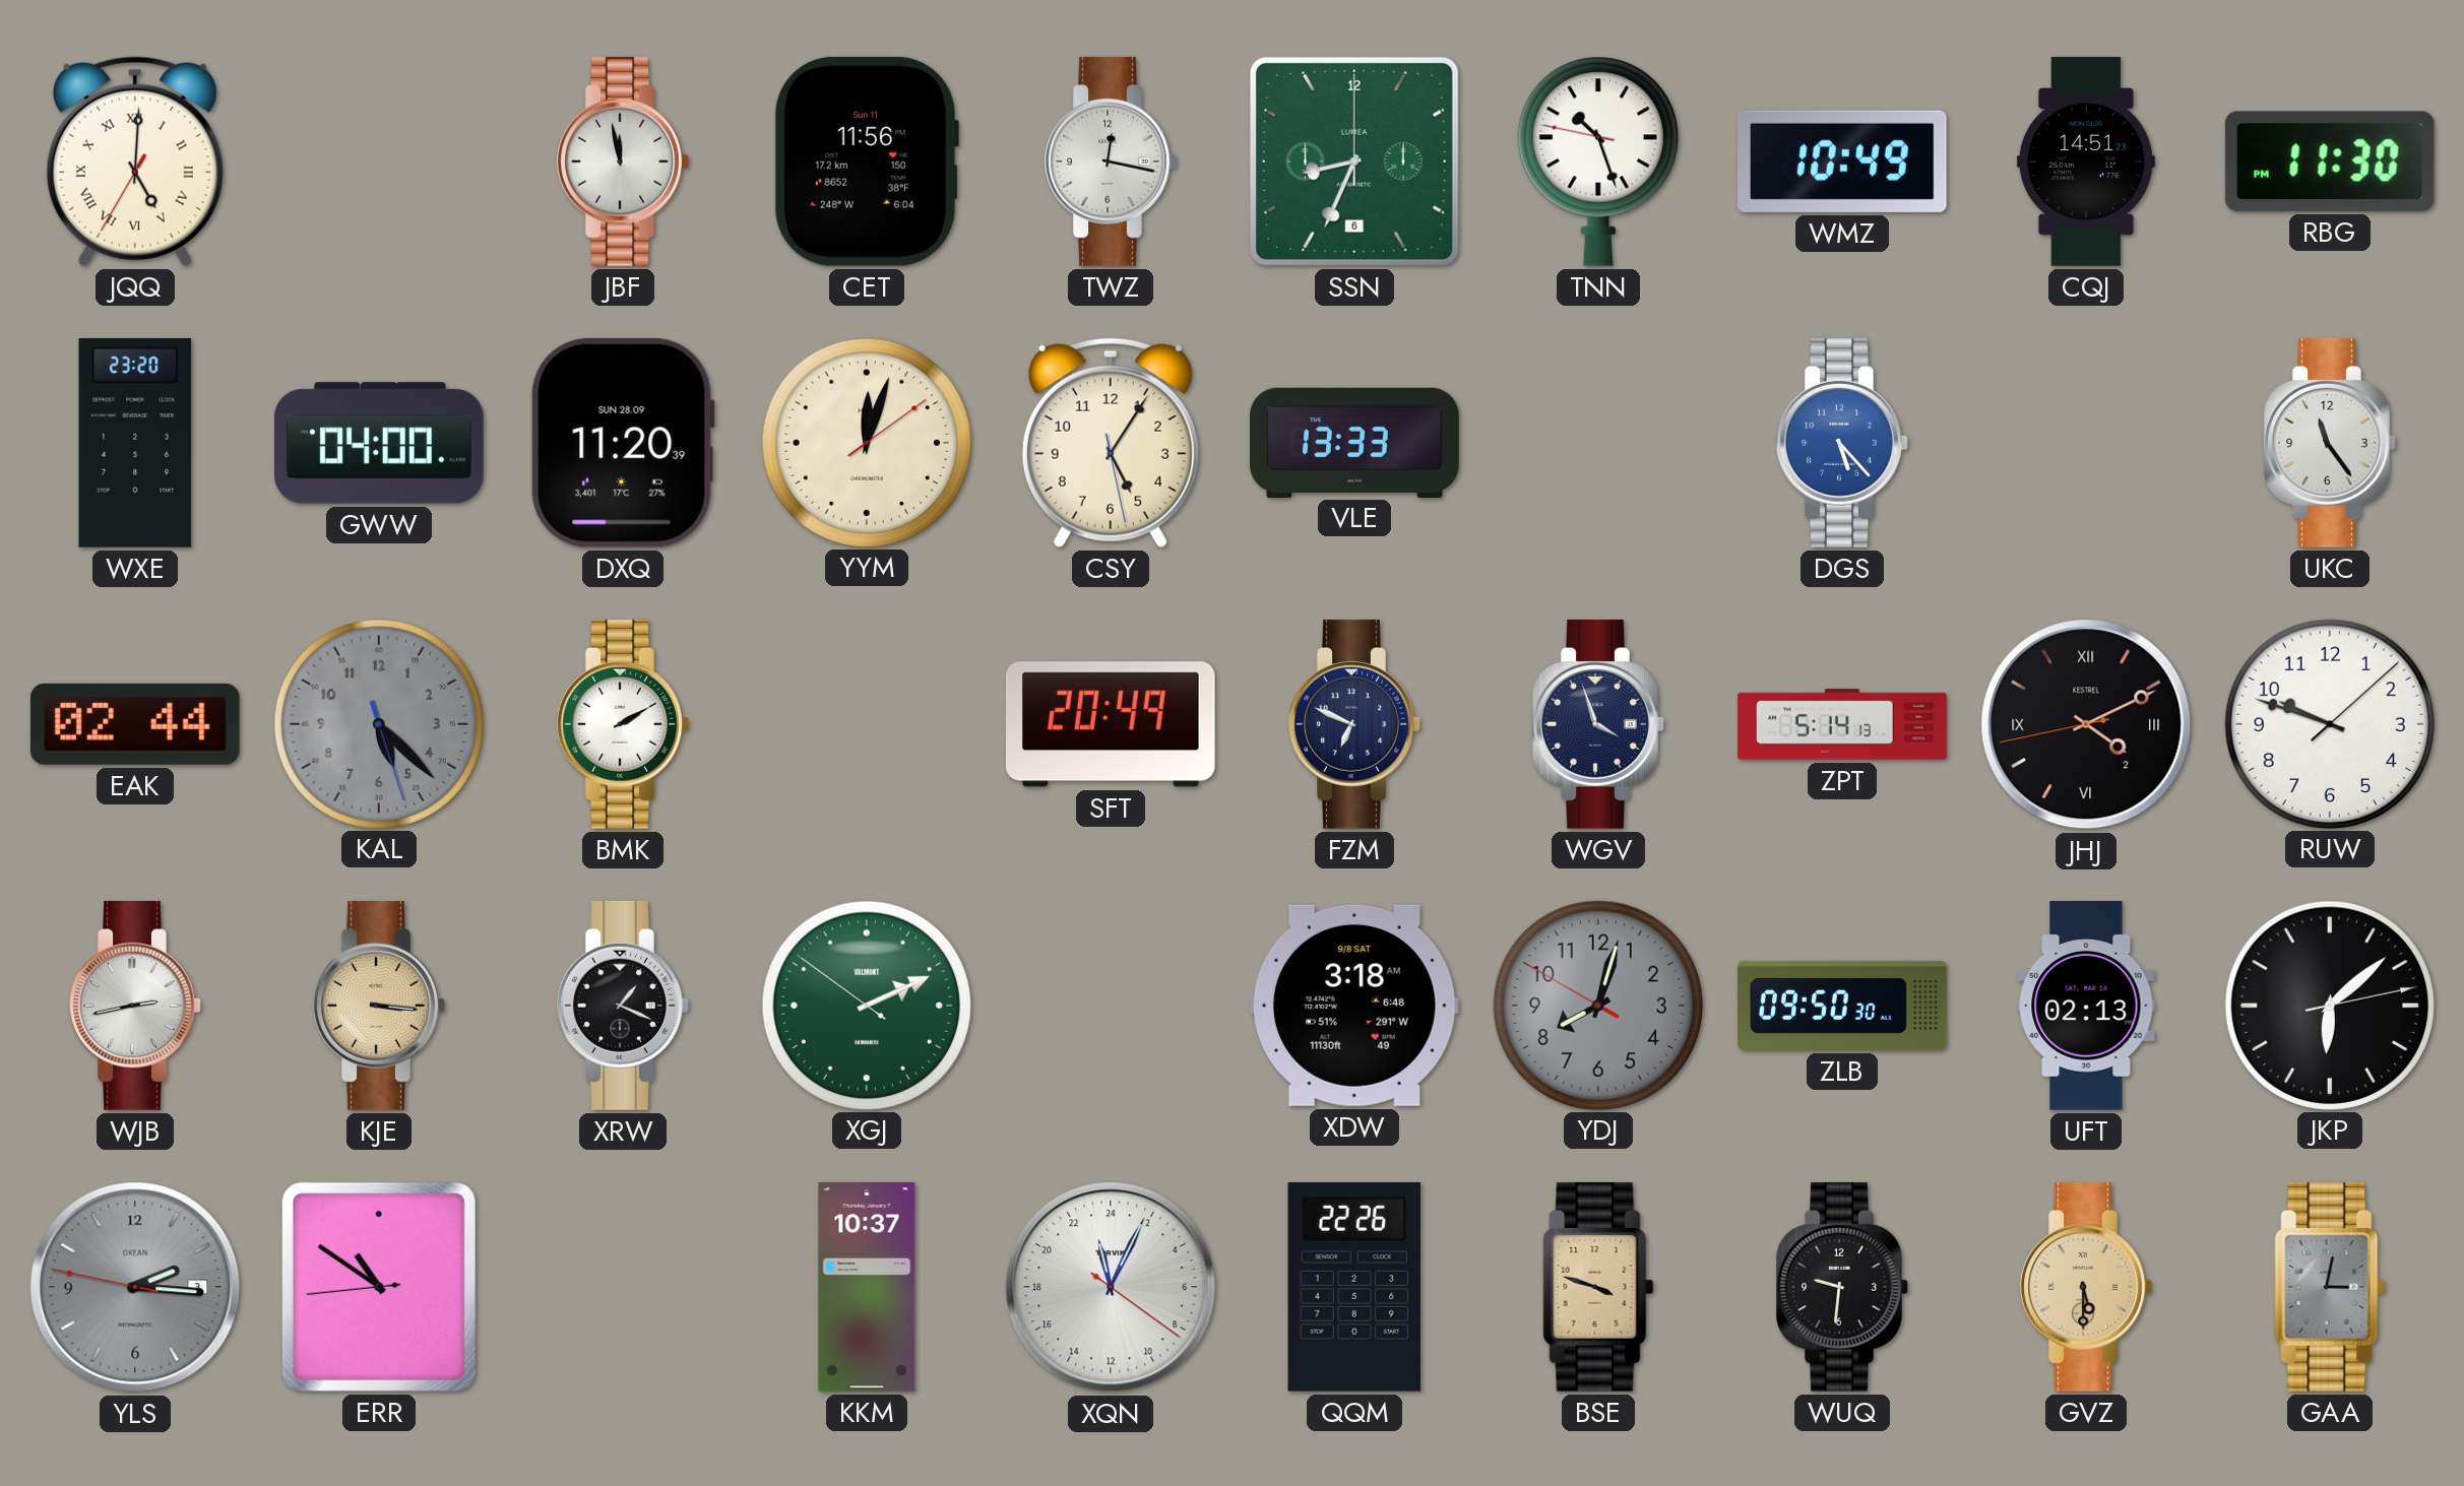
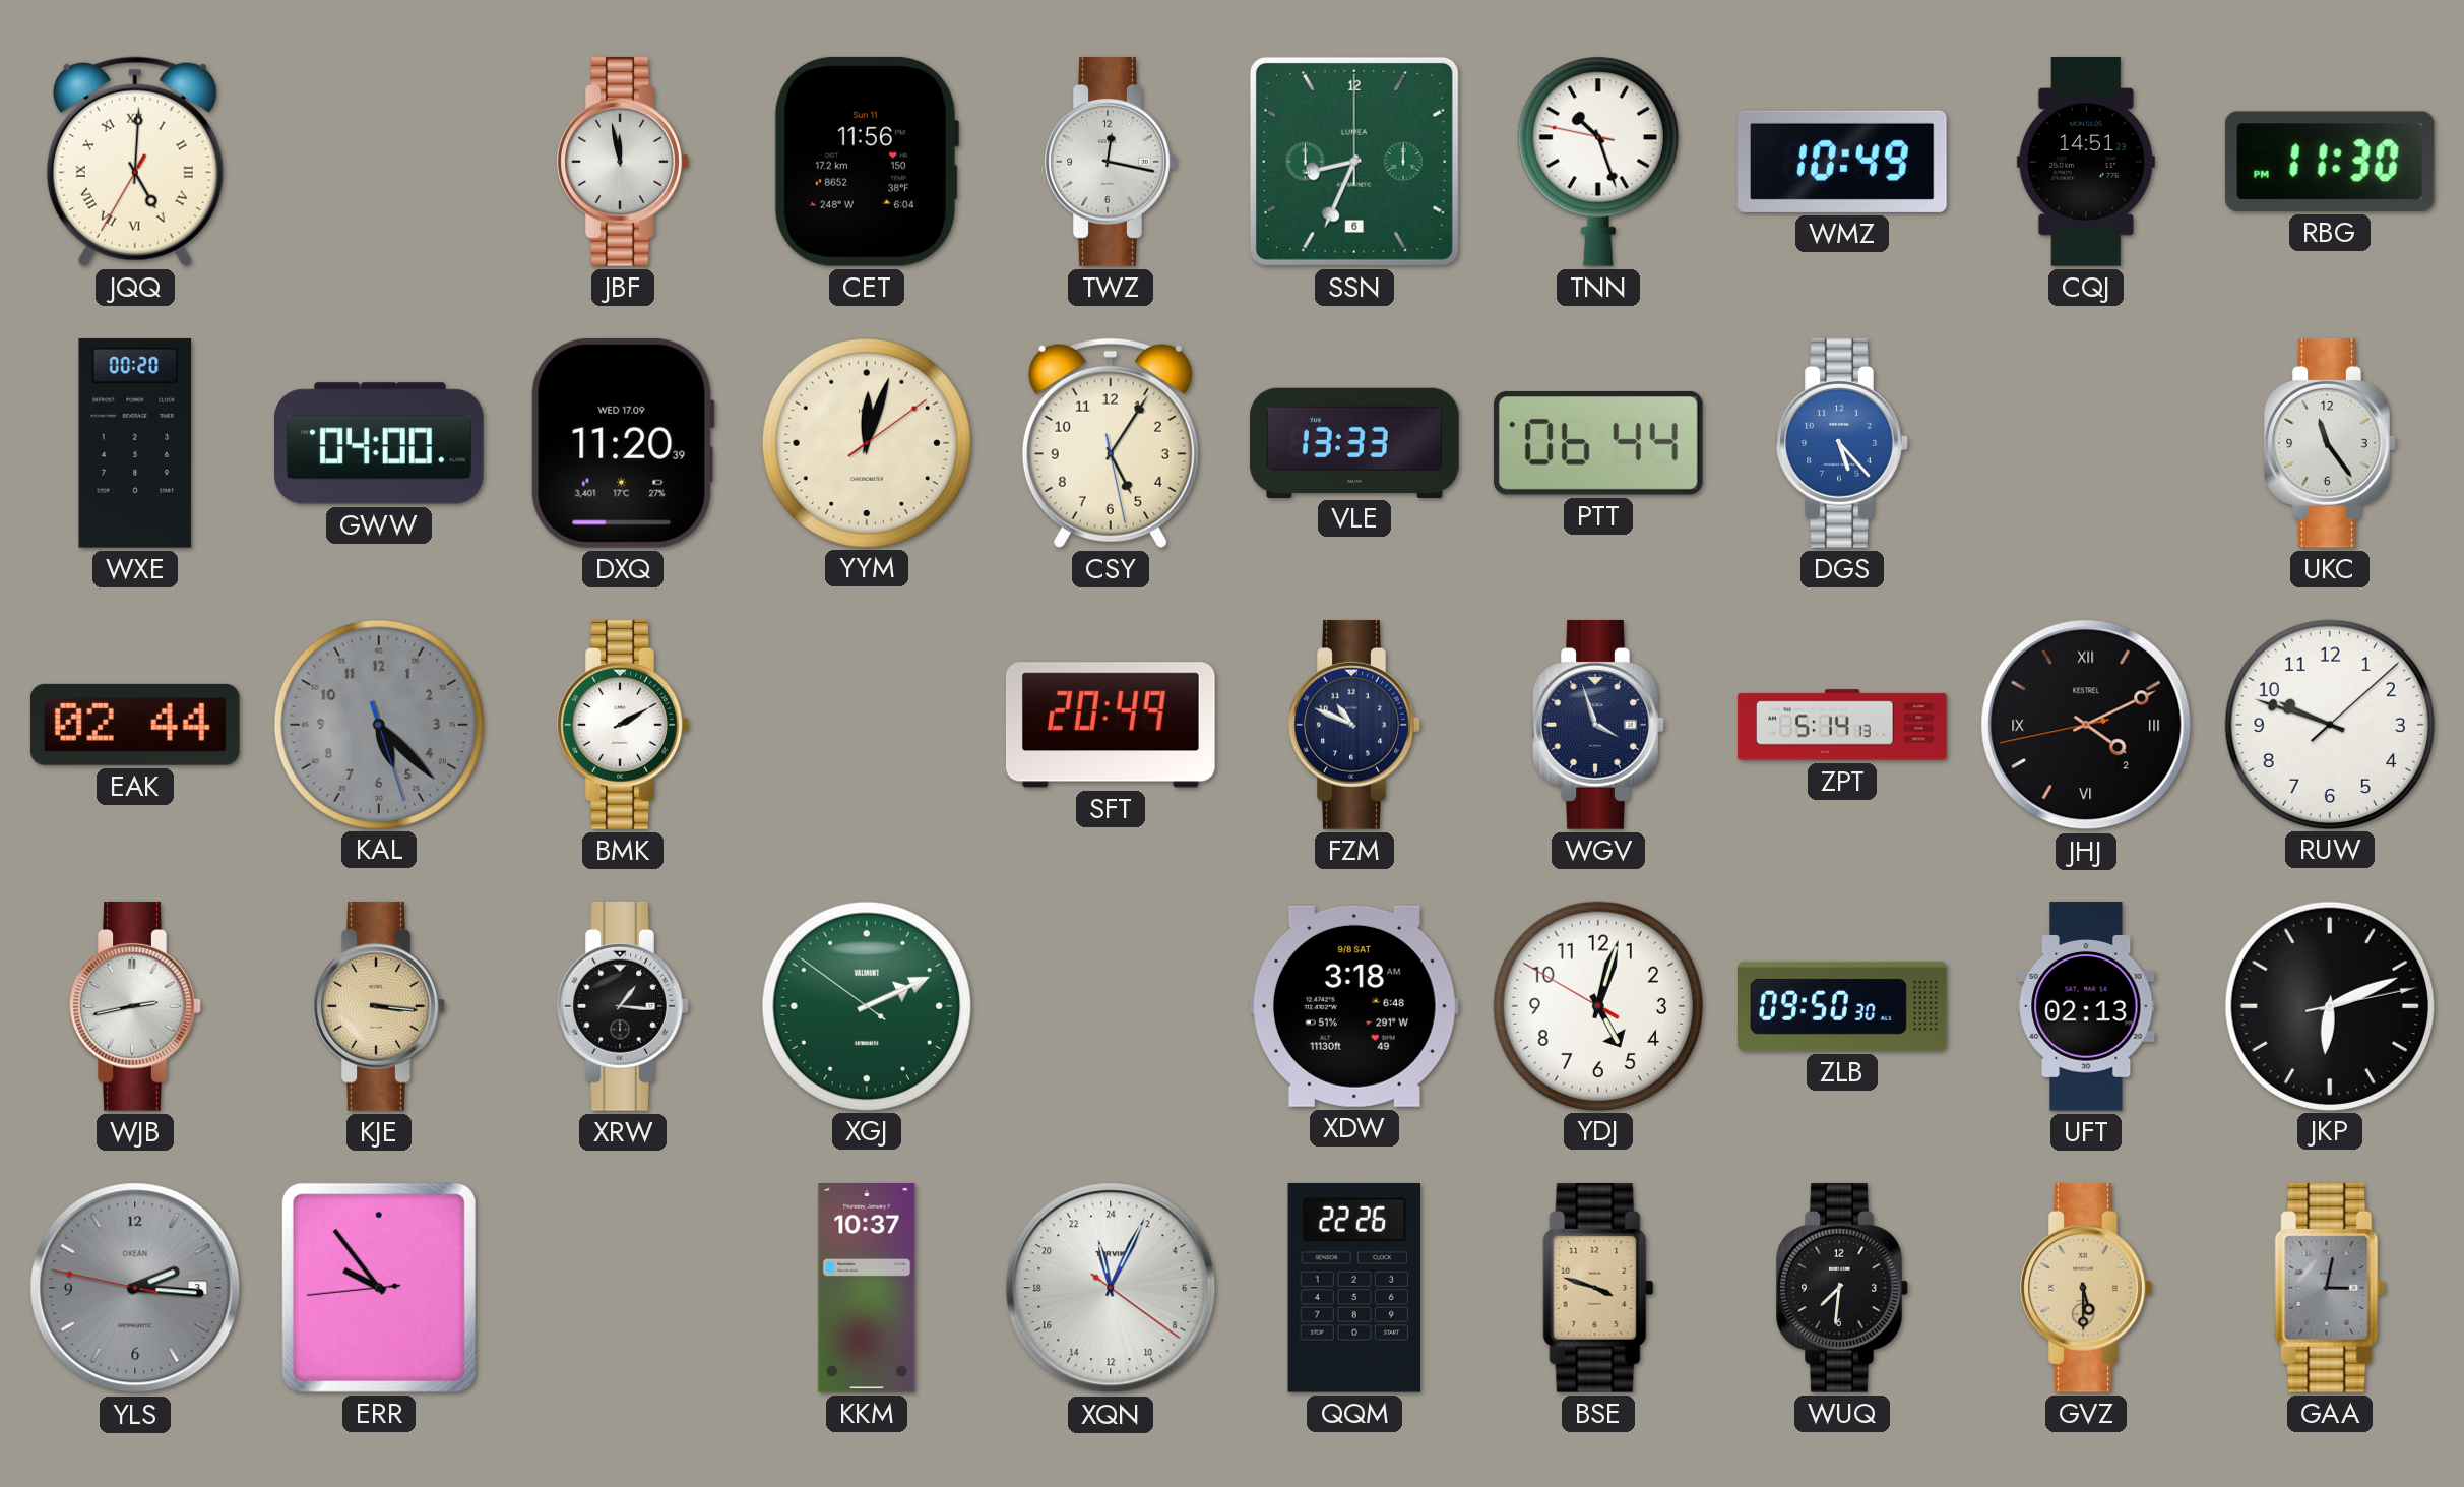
WXE: 23:20 -> 00:20 (135, 443)
DXQ date: SUN 28.09 -> WED 17.09 (623, 443)
PTT: none -> 06:44 (1598, 443)
FZM: 6:49 -> 10:49 (1354, 725)
XRW: 1:19 -> 1:16 (623, 1006)
YDJ: 8:02 -> 5:02 (1597, 1005)
YDJ dial: grey -> white (1597, 1005)
JKP: 6:08 -> 6:11 (2329, 1005)
ERR: 10:50 -> 9:53 (379, 1288)
WUQ: 9:31 -> 7:31 (1842, 1288)
